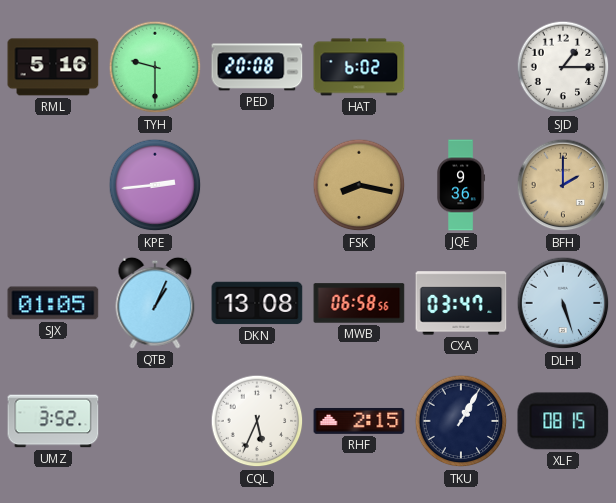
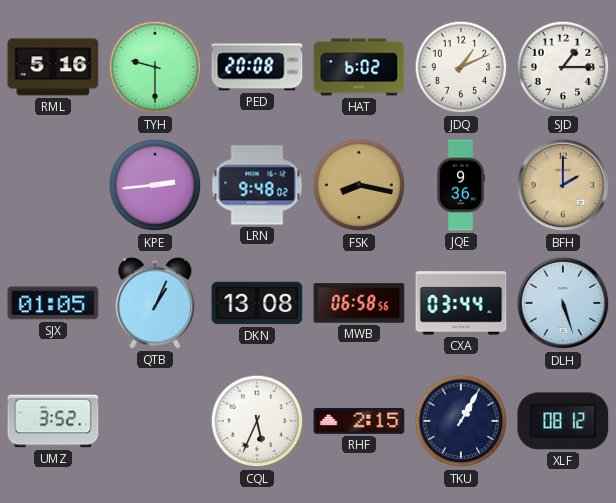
JDQ: none -> 1:11 (461, 67)
LRN: none -> 9:48 (257, 185)
CXA: 03:47 -> 03:44 (461, 303)
XLF: 08:15 -> 08:12 (563, 421)
